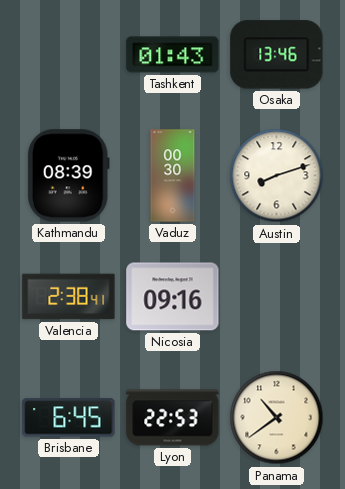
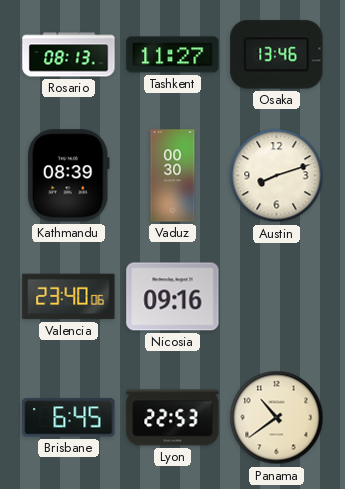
Rosario: none -> 08:13 (69, 55)
Tashkent: 01:43 -> 11:27 (173, 55)
Valencia: 2:38 -> 23:40 (69, 297)
